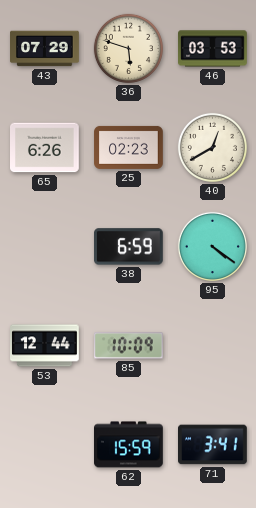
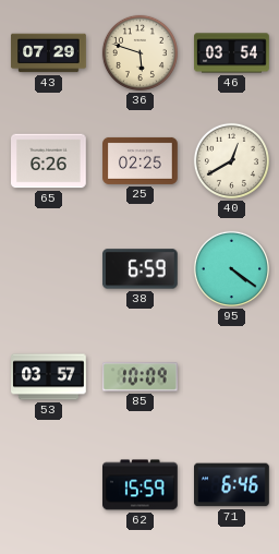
46: 03:53 -> 03:54 (232, 53)
25: 02:23 -> 02:25 (141, 160)
53: 12:44 -> 03:57 (49, 377)
71: 3:41 -> 6:46 (232, 485)
